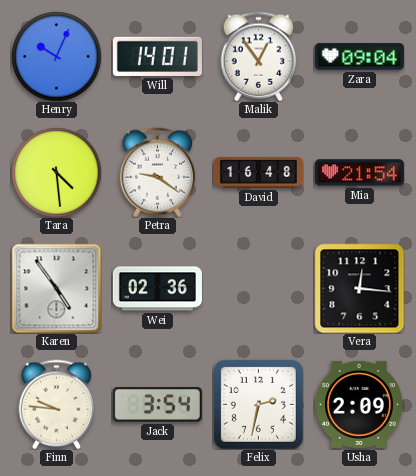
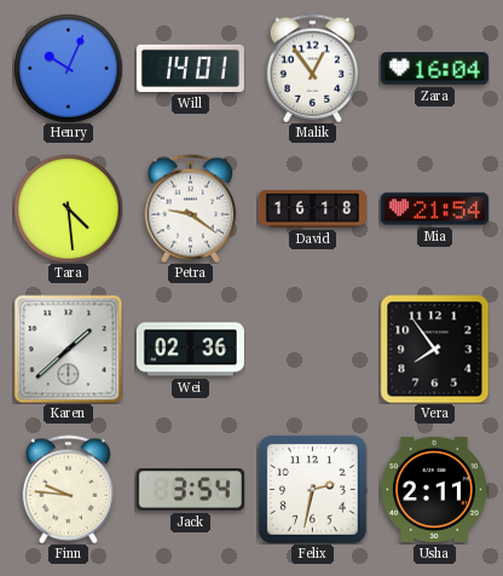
Zara: 09:04 -> 16:04 (434, 69)
David: 16:48 -> 16:18 (312, 209)
Karen: 4:54 -> 1:38 (68, 349)
Vera: 12:16 -> 7:54 (434, 349)
Usha: 2:09 -> 2:11 (434, 489)
